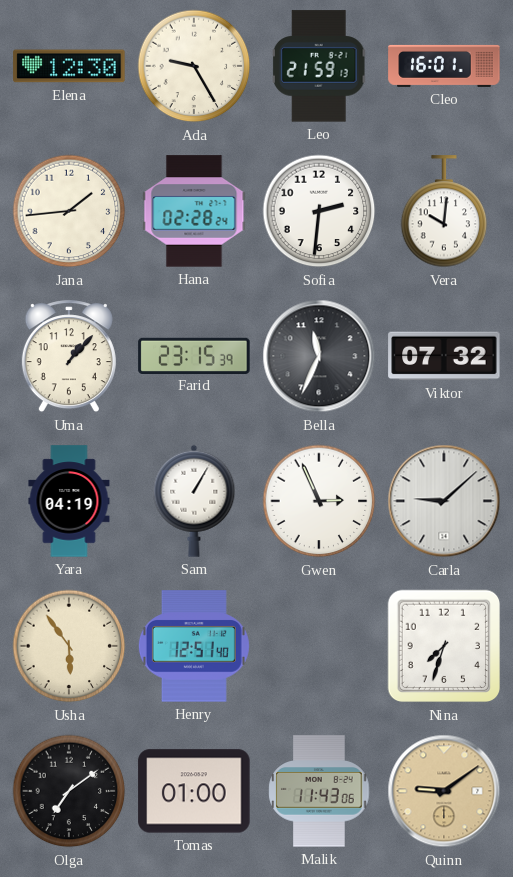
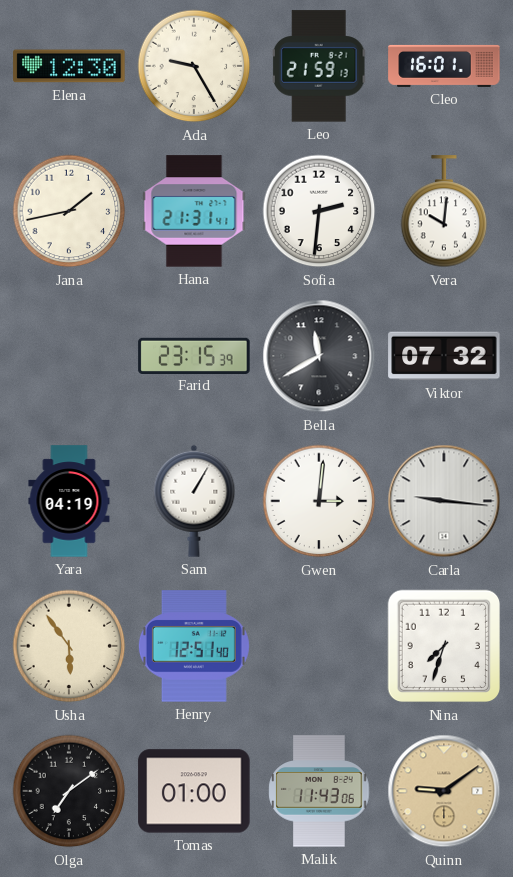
Jana: 1:44 -> 1:43 (69, 211)
Hana: 02:28 -> 21:31 (194, 211)
Uma: 1:07 -> none (69, 357)
Bella: 11:34 -> 11:40 (319, 356)
Gwen: 2:56 -> 3:01 (319, 501)
Carla: 9:08 -> 9:16 (444, 501)
